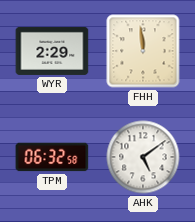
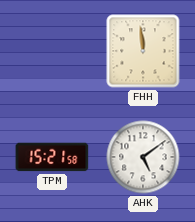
WYR: 2:29 -> none (52, 51)
TPM: 06:32 -> 15:21 (52, 157)
